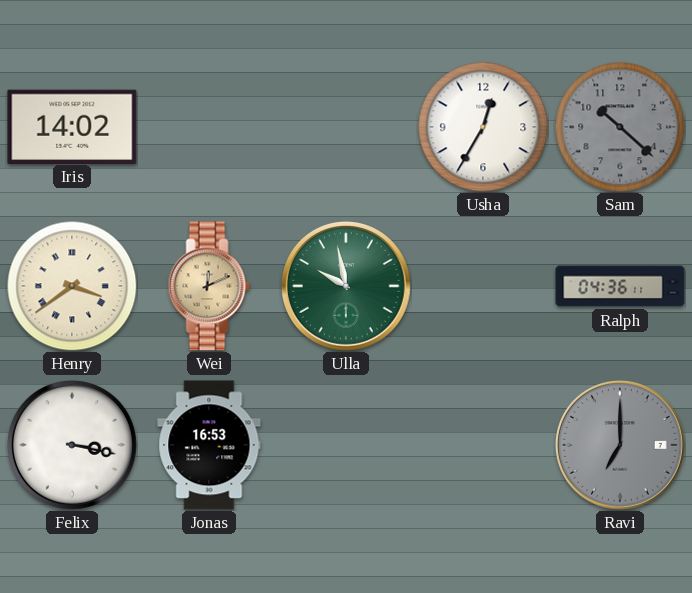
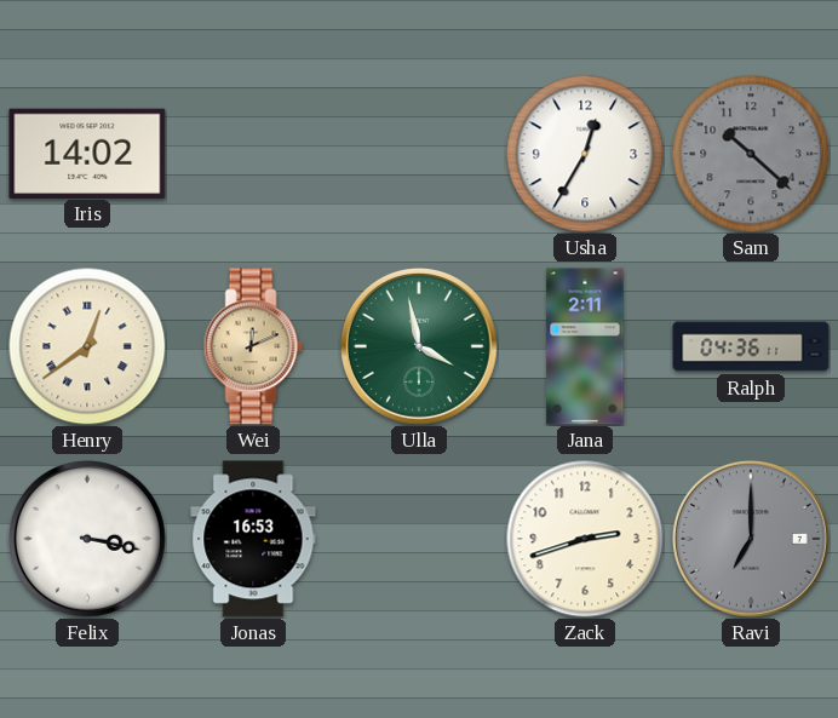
Henry: 3:39 -> 12:39 (87, 346)
Ulla: 9:58 -> 3:58 (419, 346)
Jana: none -> 2:11 (585, 346)
Zack: none -> 2:42 (585, 539)
